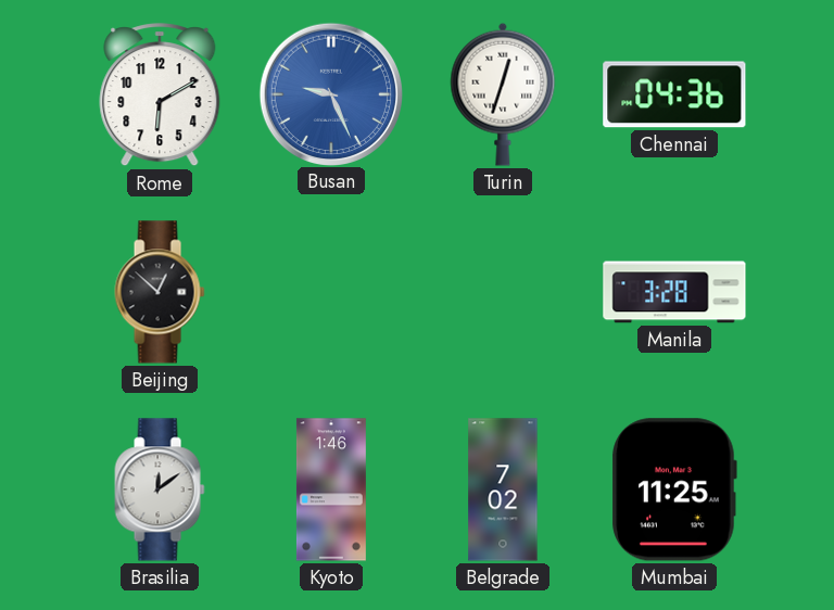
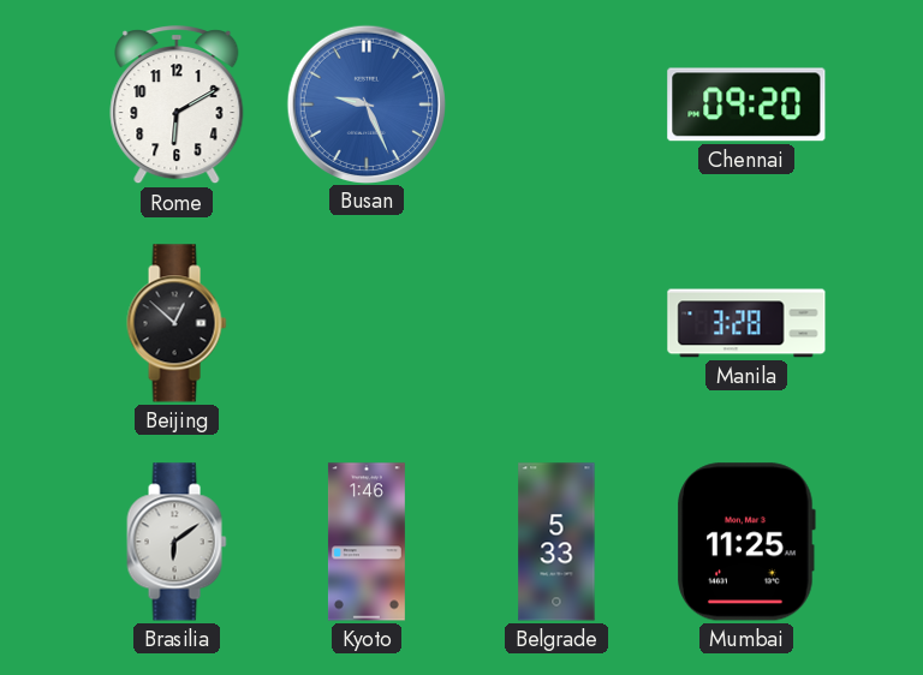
Turin: 12:33 -> none (503, 94)
Chennai: 04:36 -> 09:20 (746, 104)
Brasilia: 12:09 -> 6:09 (177, 542)
Belgrade: 7:02 -> 5:33 (556, 542)
